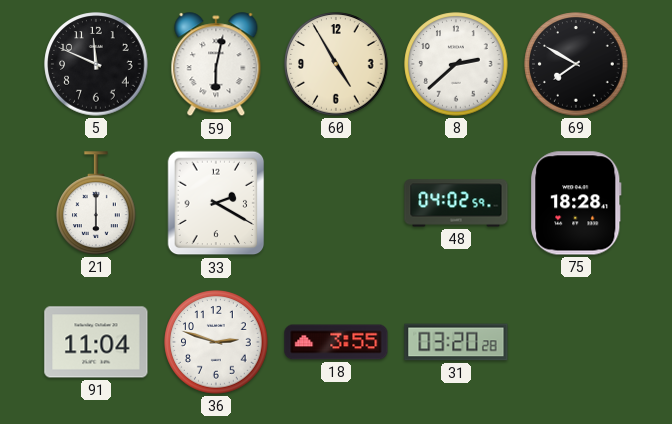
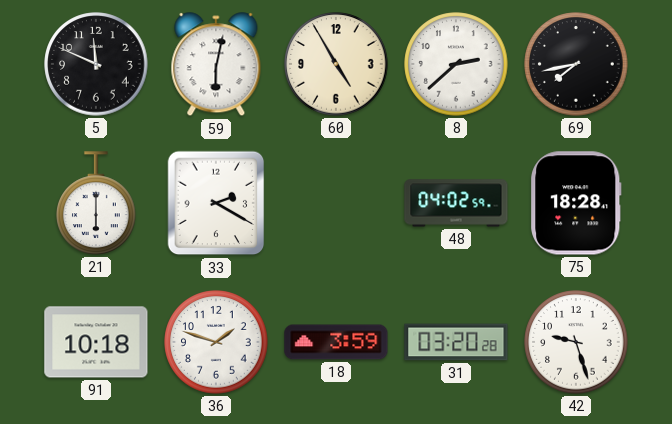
69: 7:50 -> 7:43 (576, 64)
91: 11:04 -> 10:18 (96, 342)
36: 2:48 -> 1:48 (216, 342)
18: 3:55 -> 3:59 (336, 342)
42: none -> 9:27 (576, 342)
